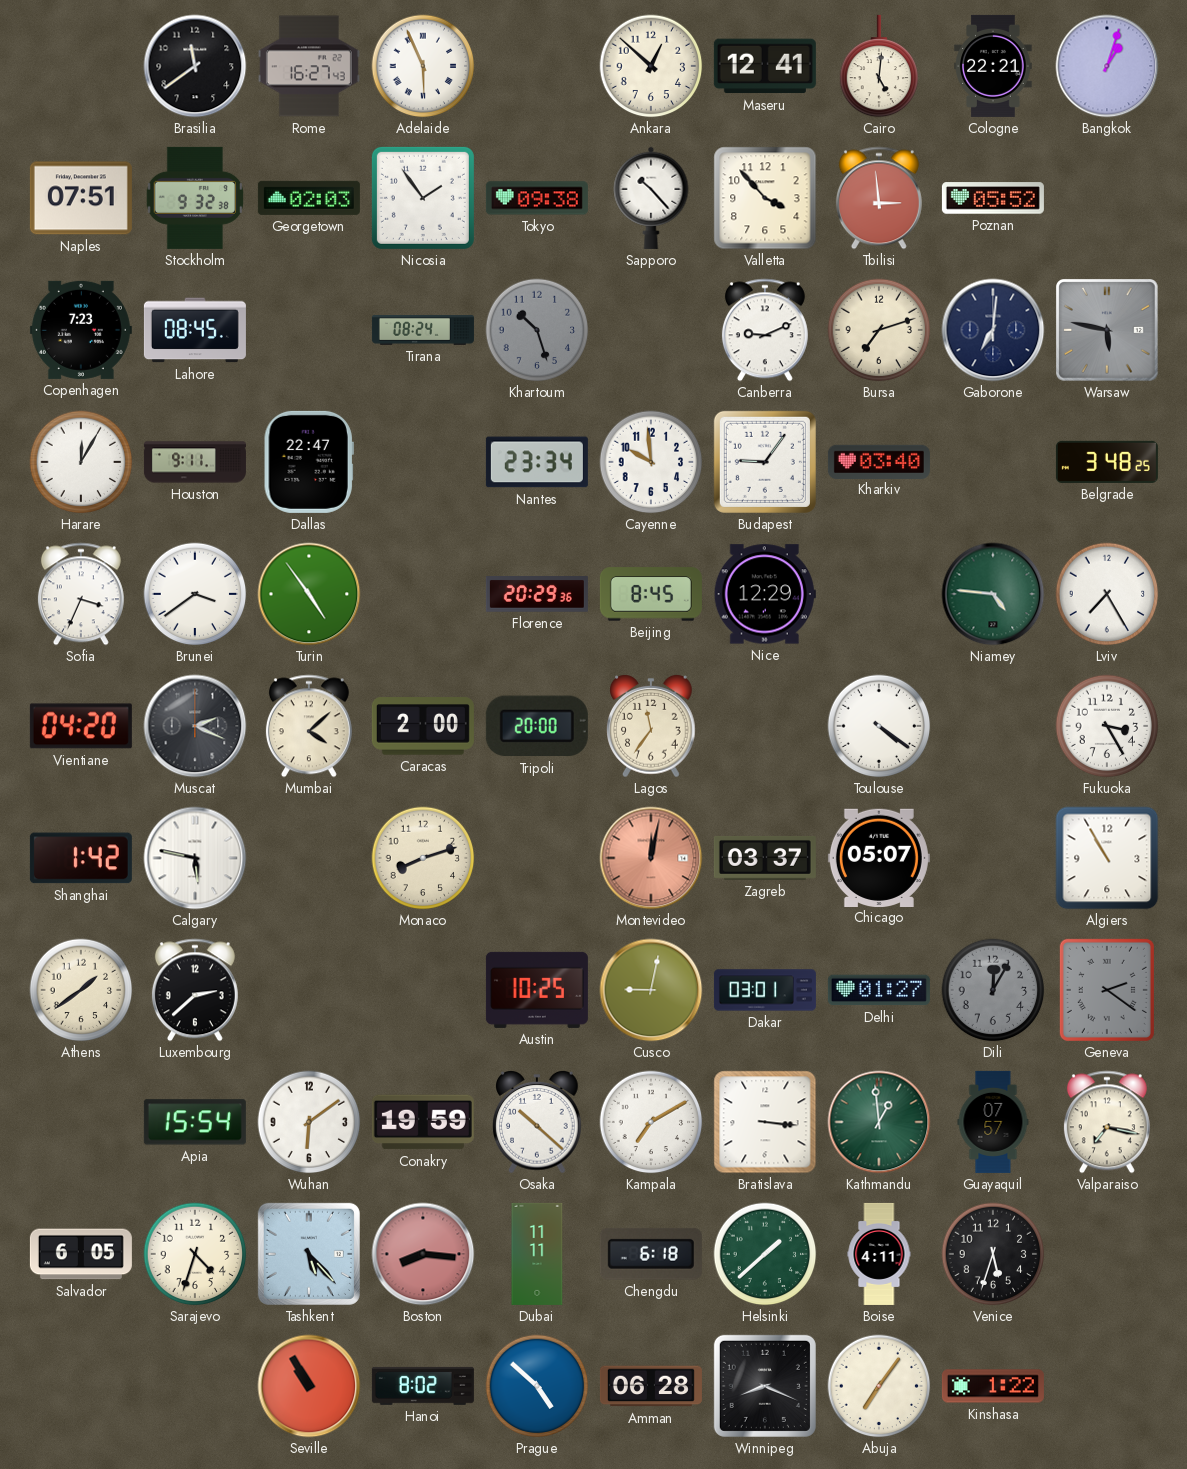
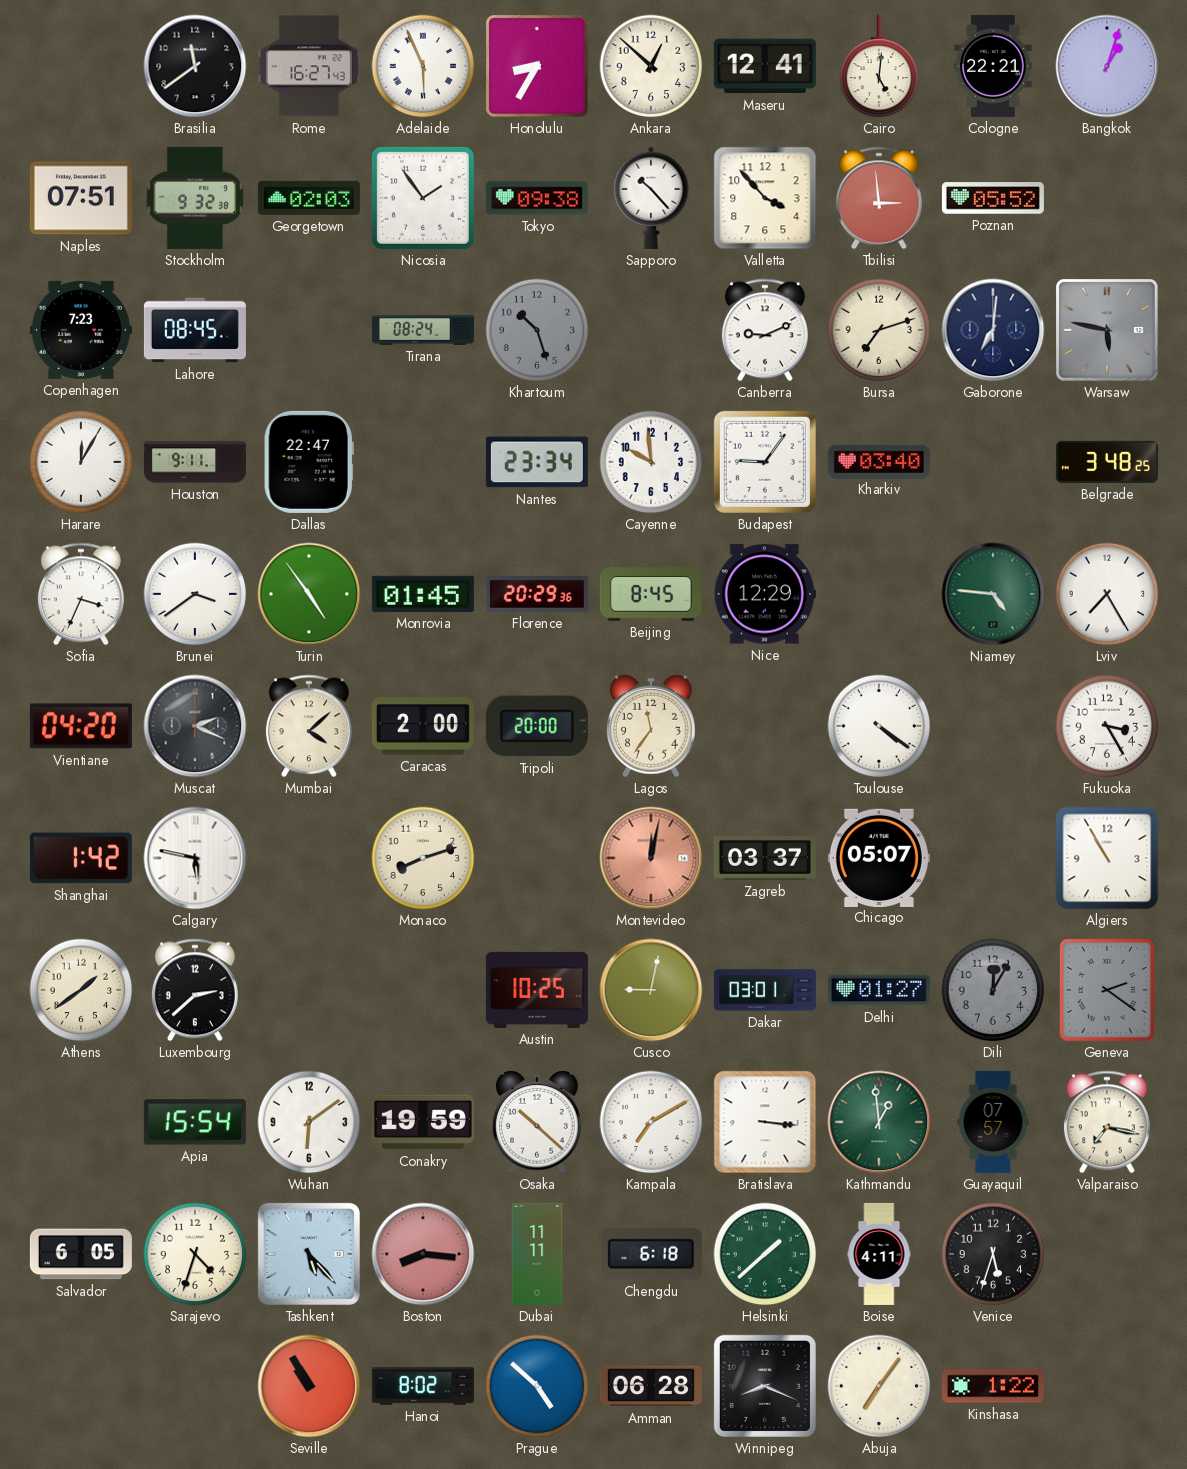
Honolulu: none -> 8:35 (538, 67)
Monrovia: none -> 01:45 (423, 594)
